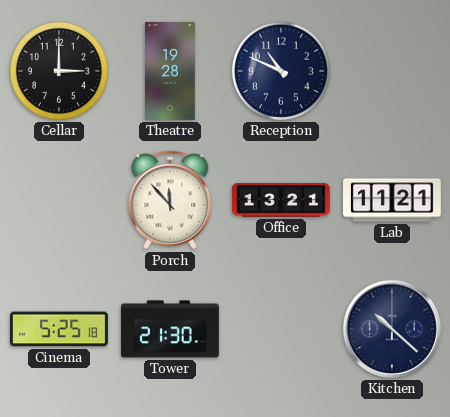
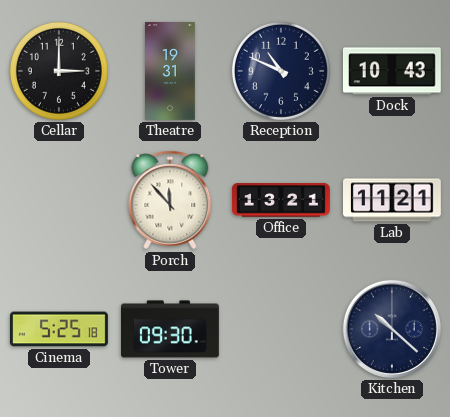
Theatre: 19:28 -> 19:31 (171, 72)
Dock: none -> 10:43 (392, 71)
Tower: 21:30 -> 09:30 (171, 329)
